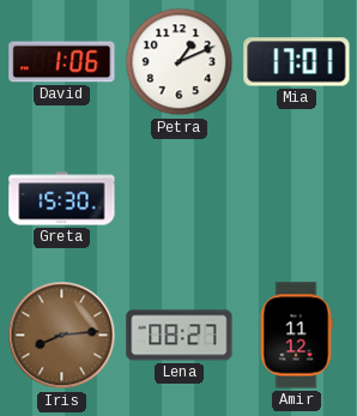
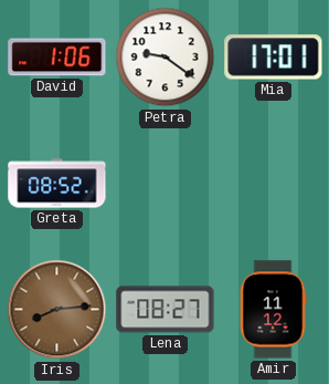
Petra: 1:11 -> 9:21 (166, 58)
Greta: 15:30 -> 08:52 (57, 184)
